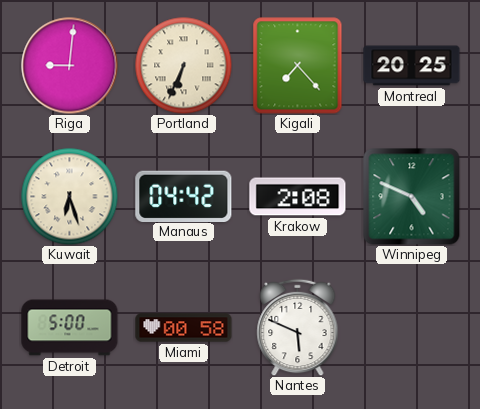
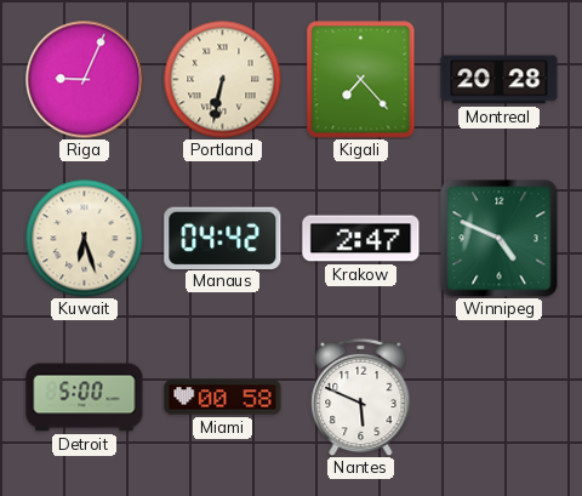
Riga: 9:01 -> 9:04 (85, 80)
Portland: 6:34 -> 6:32 (222, 79)
Montreal: 20:25 -> 20:28 (500, 80)
Krakow: 2:08 -> 2:47 (361, 239)
